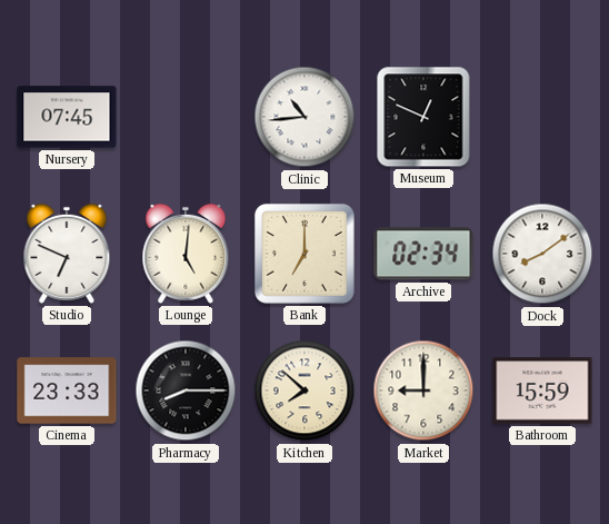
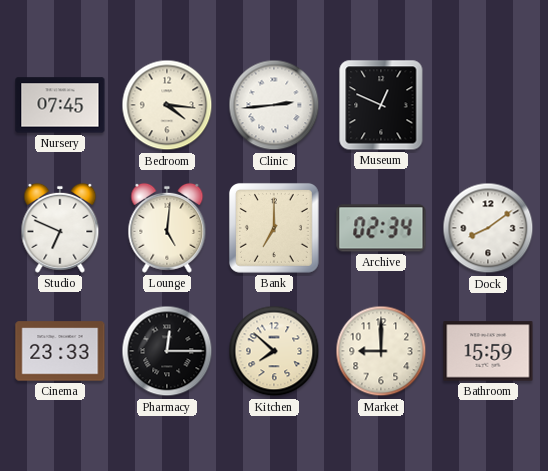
Bedroom: none -> 4:16 (167, 105)
Clinic: 10:44 -> 2:44 (274, 105)
Pharmacy: 8:15 -> 12:15 (167, 351)
